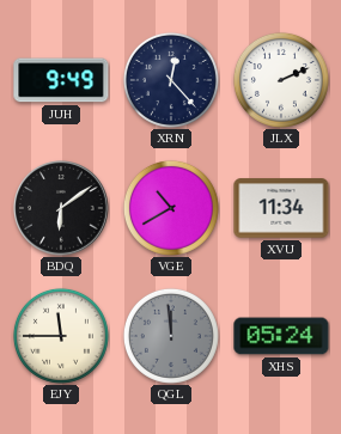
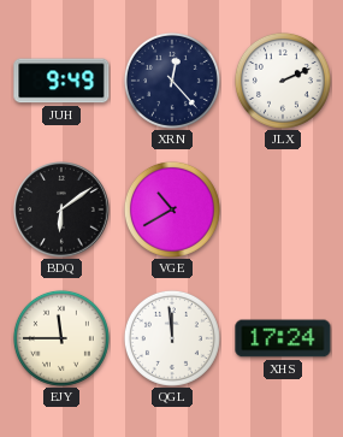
XVU: 11:34 -> none (281, 208)
QGL dial: grey -> white (172, 338)
XHS: 05:24 -> 17:24 (283, 338)
